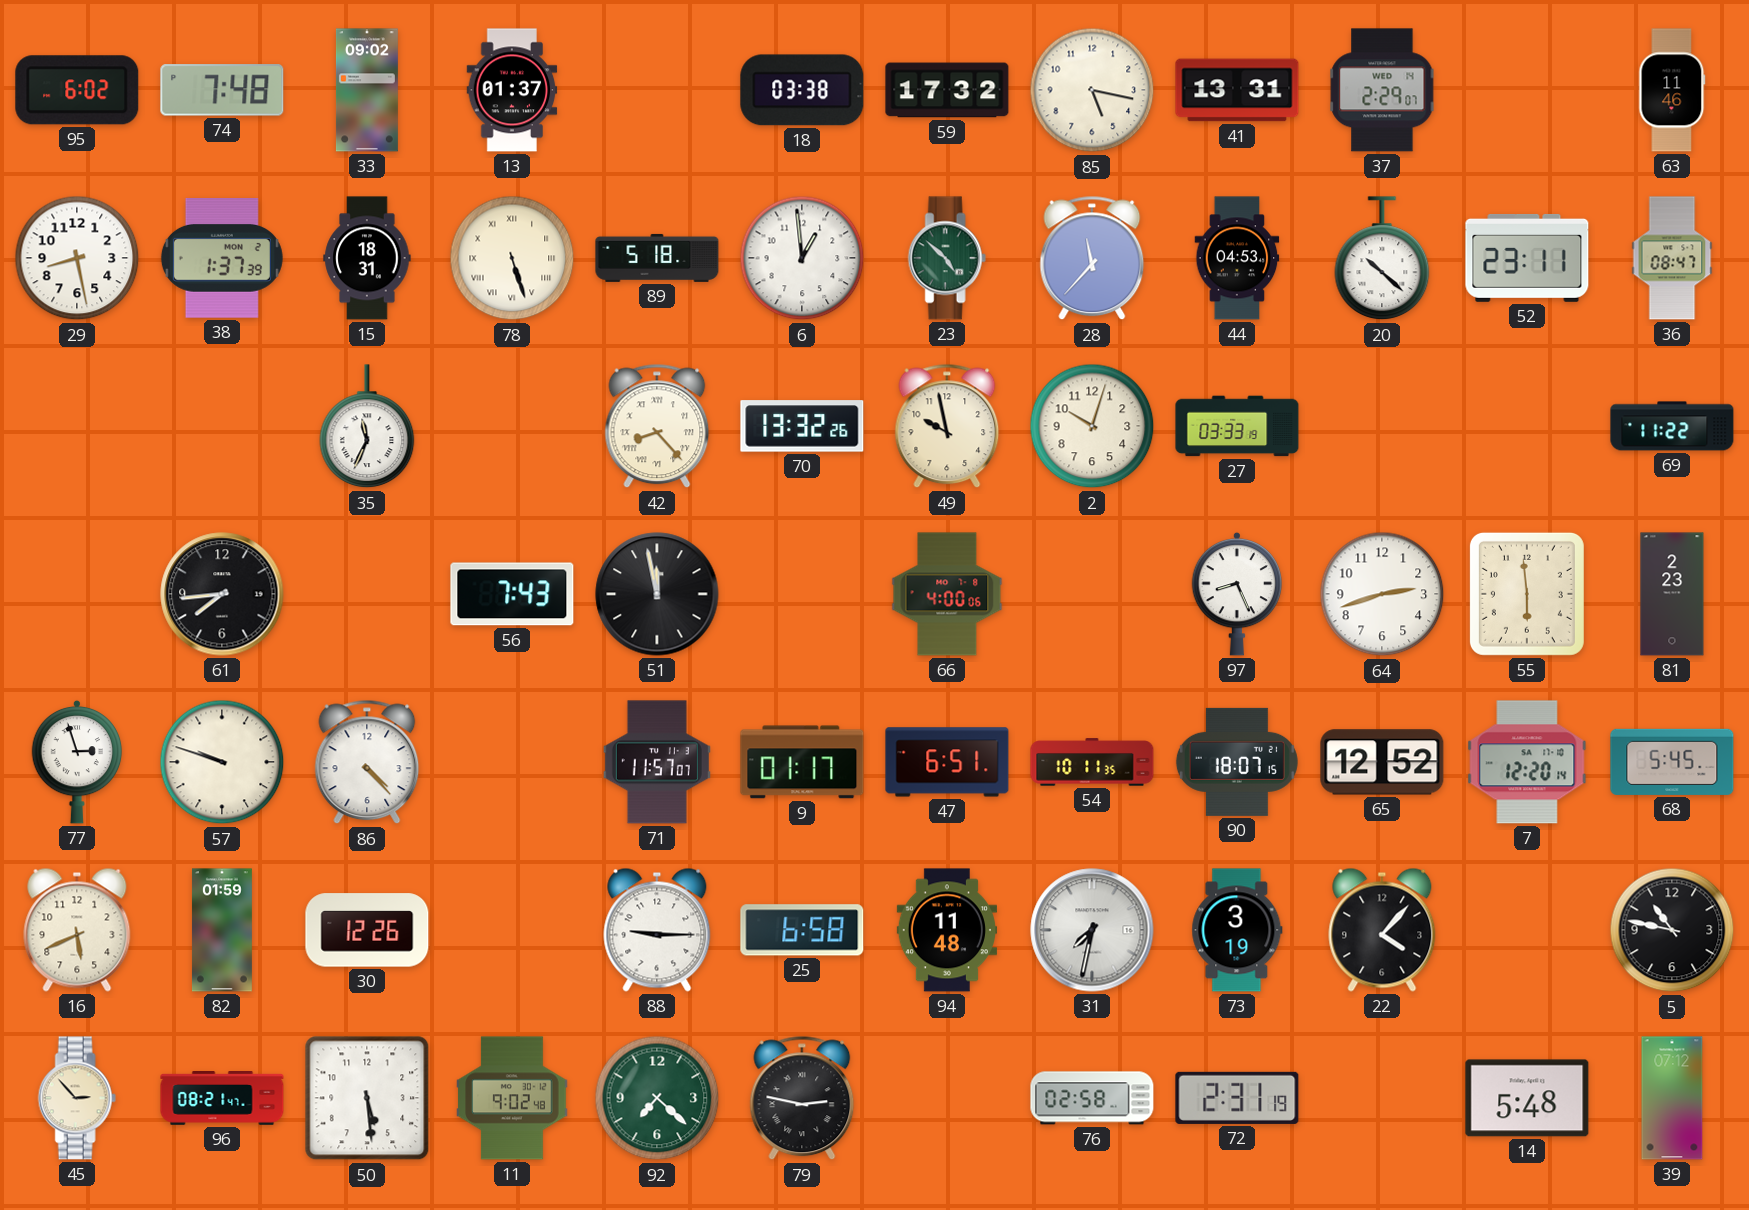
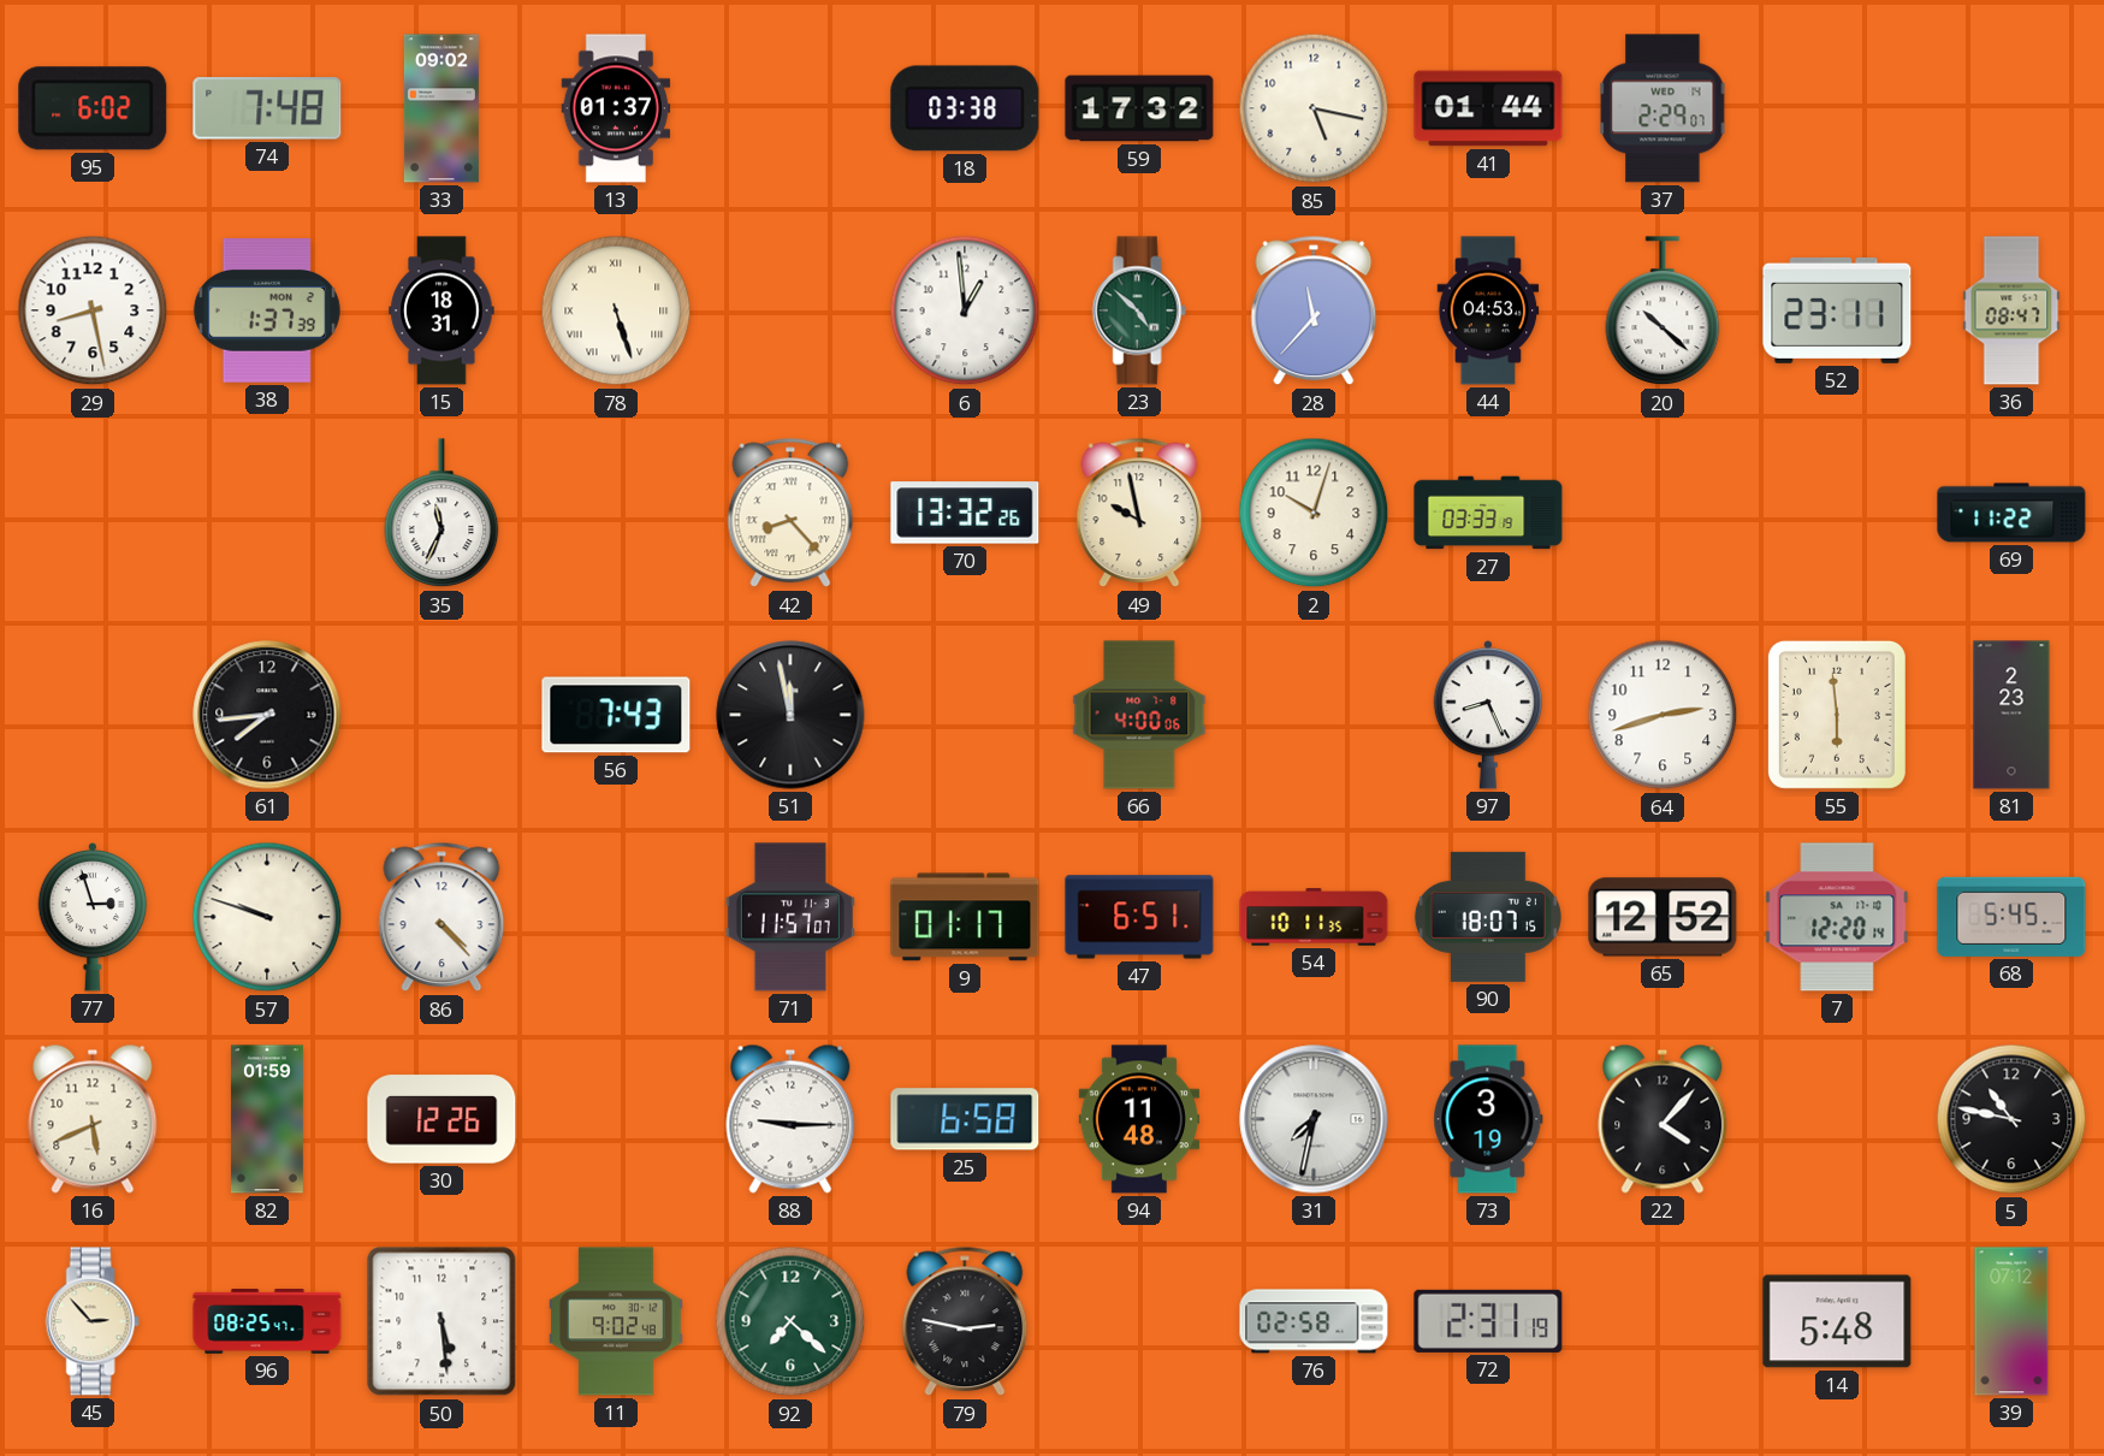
41: 13:31 -> 01:44 (1488, 108)
63: 11:46 -> none (1672, 90)
89: 5:18 -> none (657, 258)
96: 08:21 -> 08:25 (267, 1322)
